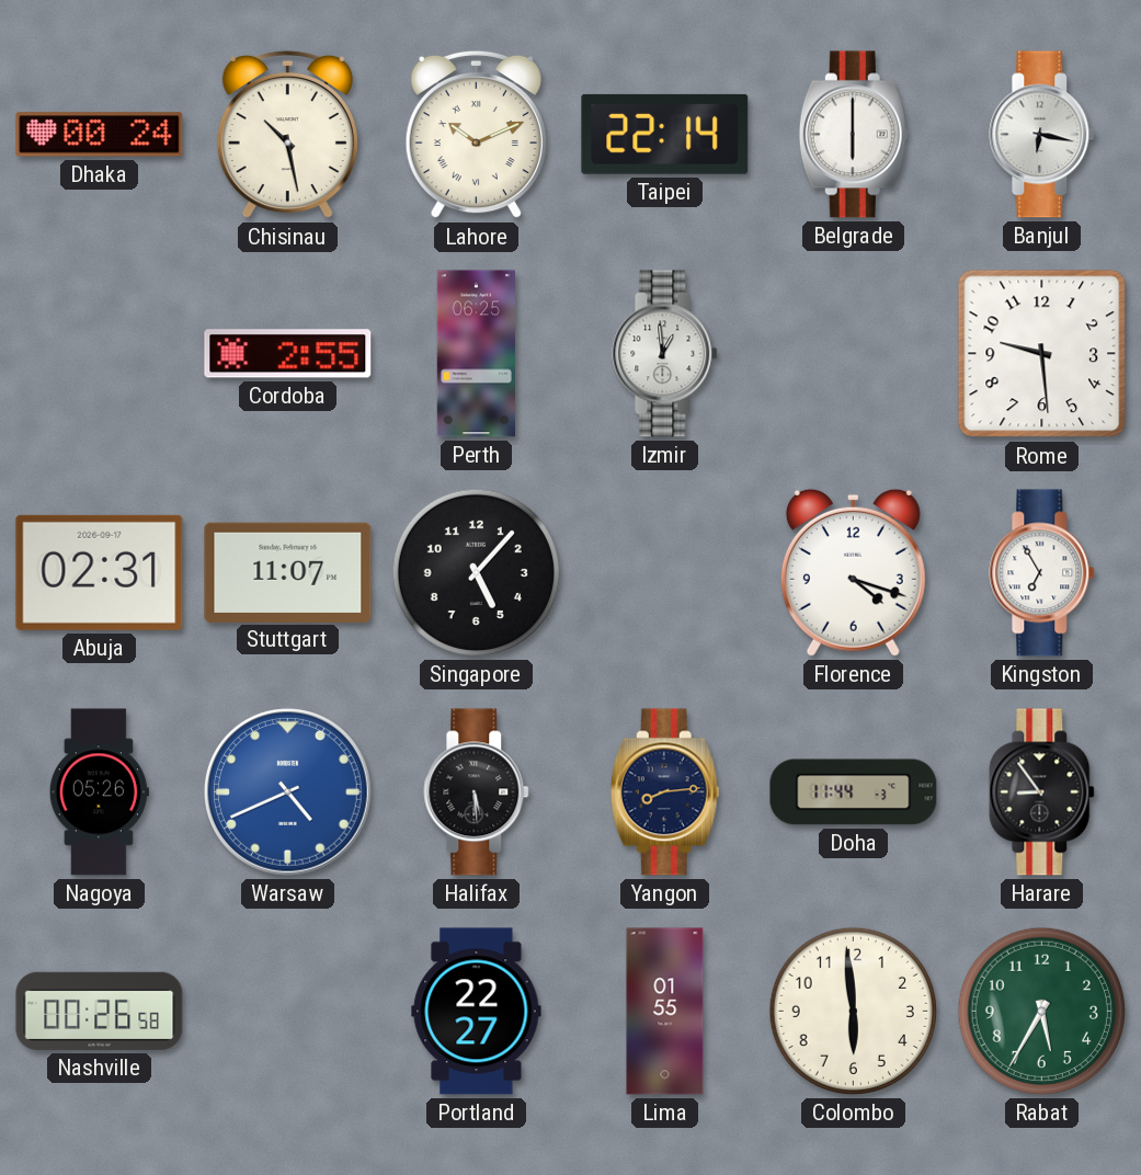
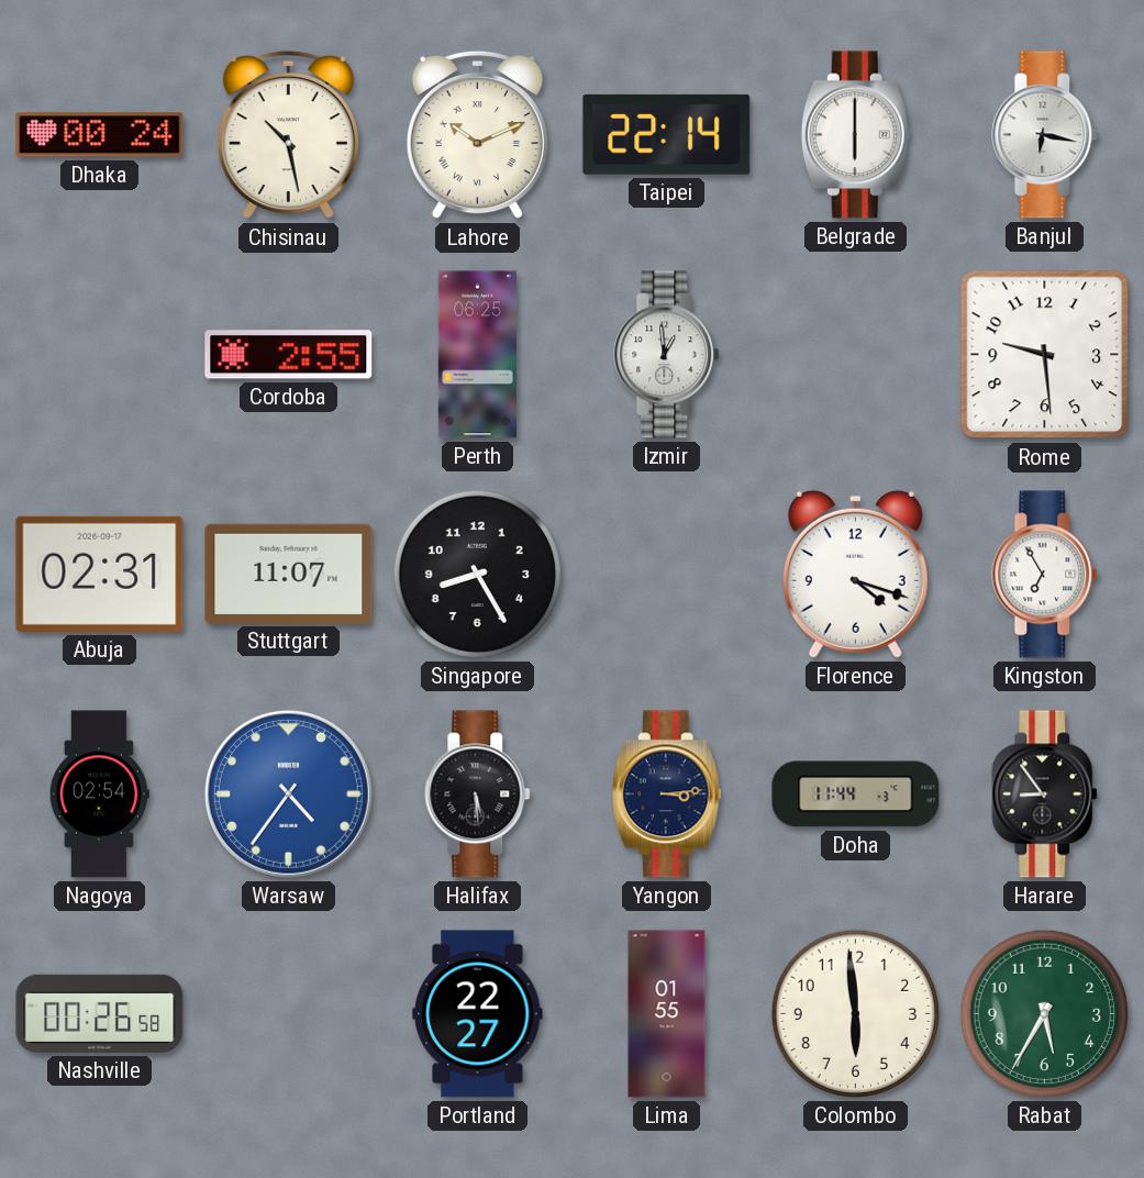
Singapore: 5:07 -> 8:25 (477, 574)
Nagoya: 05:26 -> 02:54 (99, 794)
Warsaw: 4:41 -> 4:36 (288, 793)
Yangon: 8:14 -> 3:14 (666, 794)
